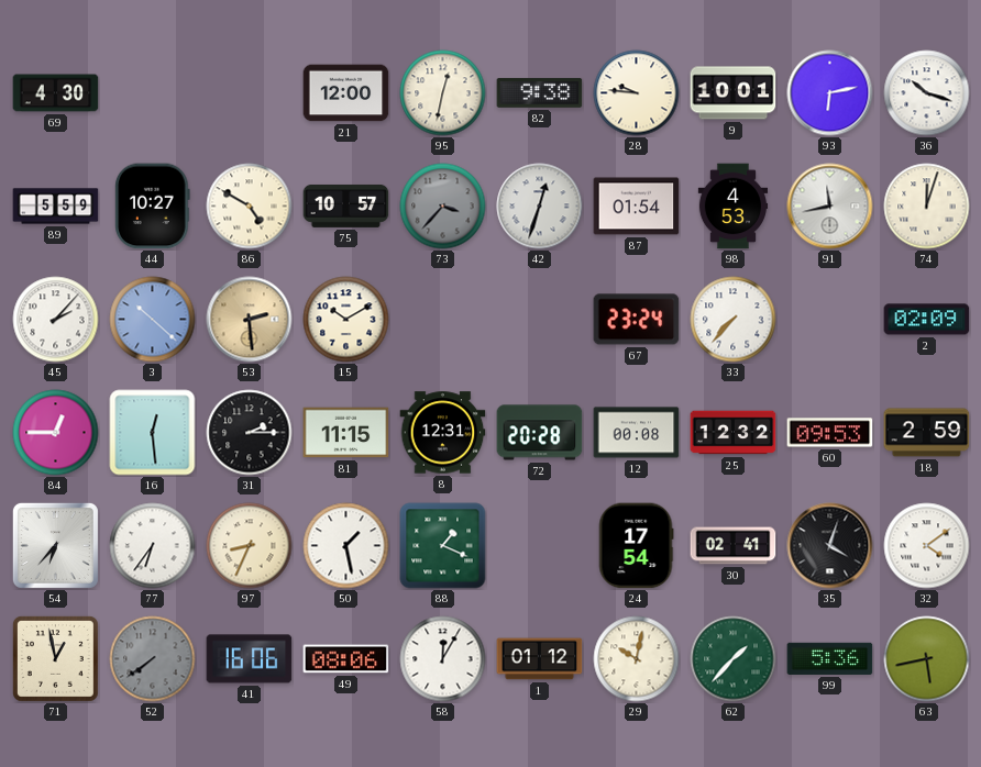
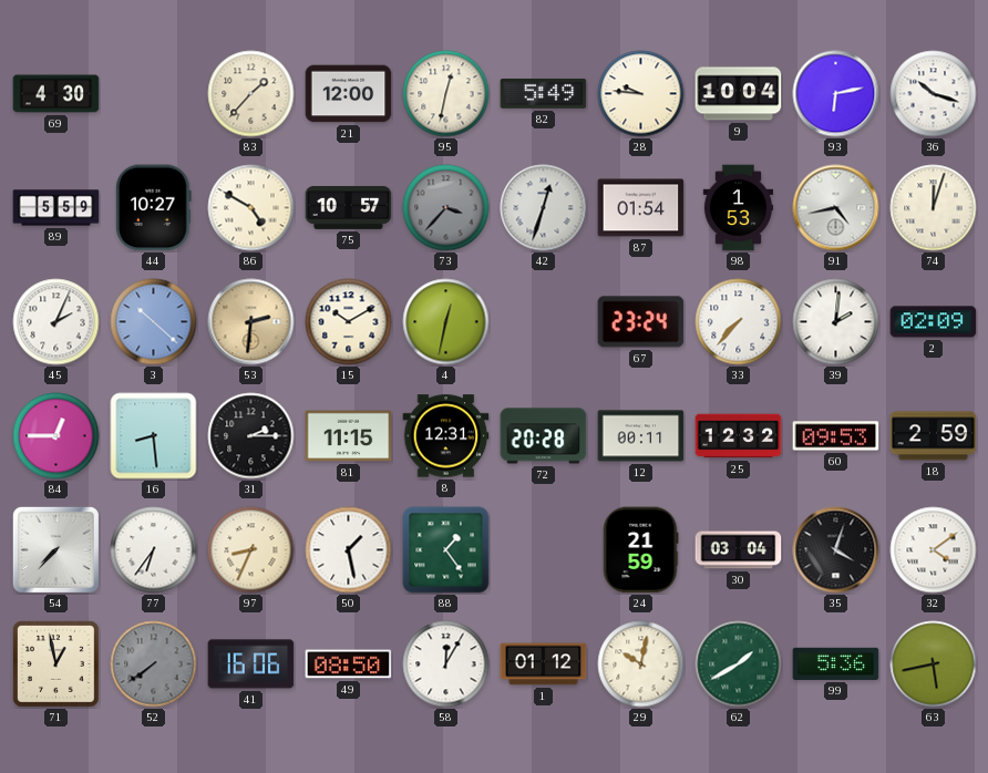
83: none -> 1:37 (251, 94)
82: 9:38 -> 5:49 (544, 93)
9: 10:01 -> 10:04 (739, 94)
98: 4:53 -> 1:53 (739, 208)
91: 11:43 -> 4:43 (836, 208)
45: 2:07 -> 2:04 (56, 322)
53: 2:29 -> 2:31 (251, 322)
4: none -> 12:32 (446, 322)
39: none -> 2:01 (836, 322)
16: 12:29 -> 8:29 (154, 436)
12: 00:08 -> 00:11 (641, 436)
54: 6:37 -> 7:37 (55, 549)
88: 1:19 -> 1:24 (446, 550)
24: 17:54 -> 21:59 (640, 550)
30: 02:41 -> 03:04 (739, 550)
49: 08:06 -> 08:50 (349, 664)
62: 1:37 -> 1:40 (739, 664)
